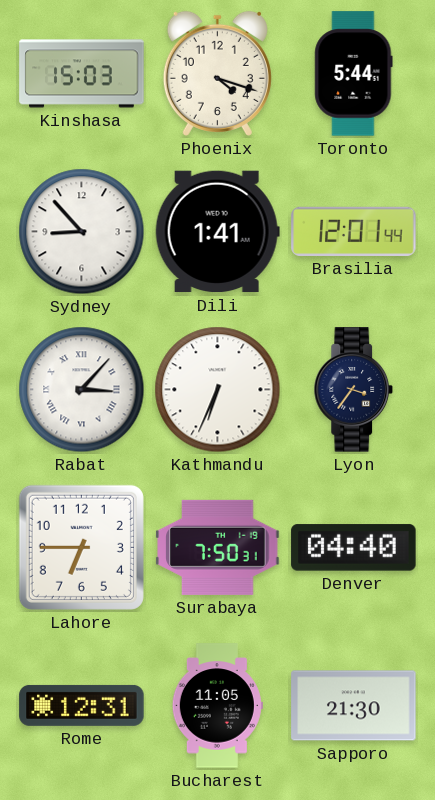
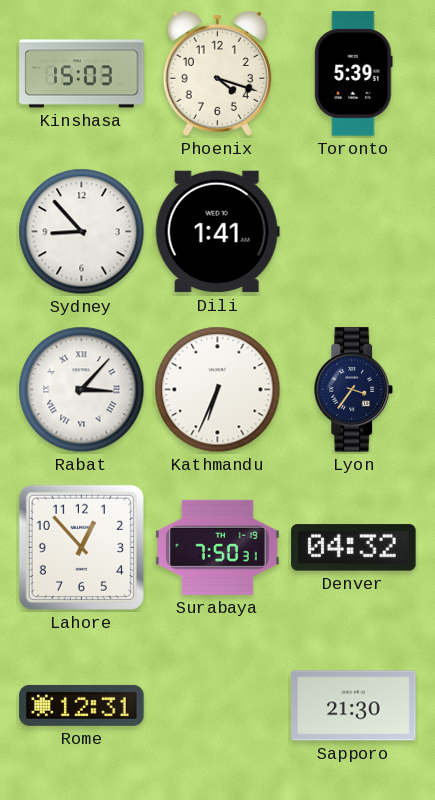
Toronto: 5:44 -> 5:39 (354, 74)
Brasilia: 12:01 -> none (354, 231)
Lahore: 6:45 -> 12:53 (81, 547)
Denver: 04:40 -> 04:32 (354, 548)
Bucharest: 11:05 -> none (217, 706)
